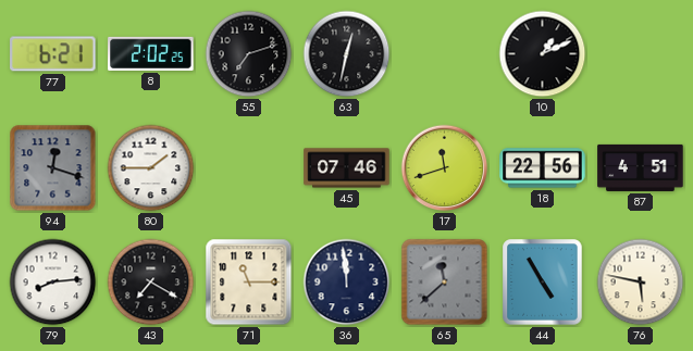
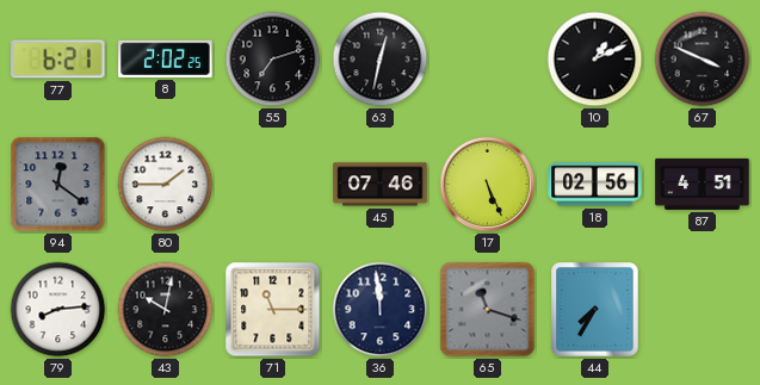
67: none -> 3:49 (703, 60)
94: 12:18 -> 12:21 (58, 185)
17: 11:42 -> 5:26 (488, 185)
18: 22:56 -> 02:56 (595, 185)
43: 7:20 -> 10:02 (166, 310)
65: 11:38 -> 11:18 (488, 310)
44: 4:55 -> 7:35 (595, 310)
76: 5:47 -> none (641, 283)
